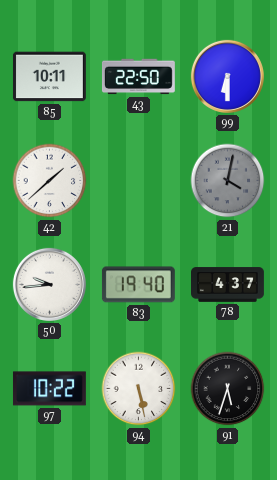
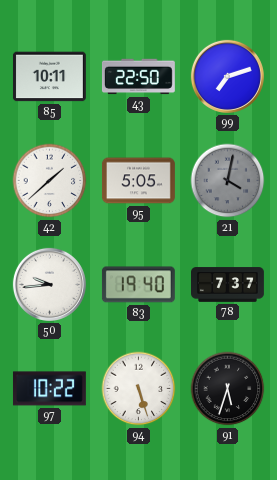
99: 6:30 -> 7:12 (227, 76)
95: none -> 5:05 (138, 181)
78: 4:37 -> 7:37 (228, 285)
94: 5:28 -> 5:27 (139, 389)
